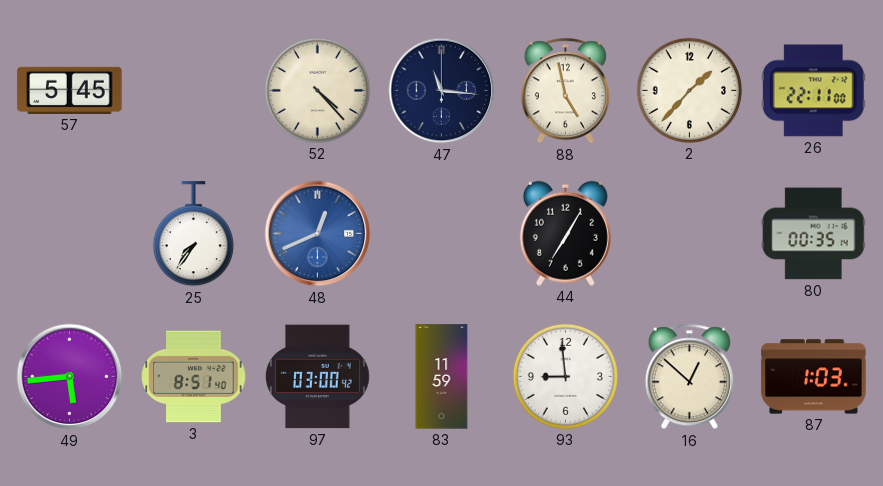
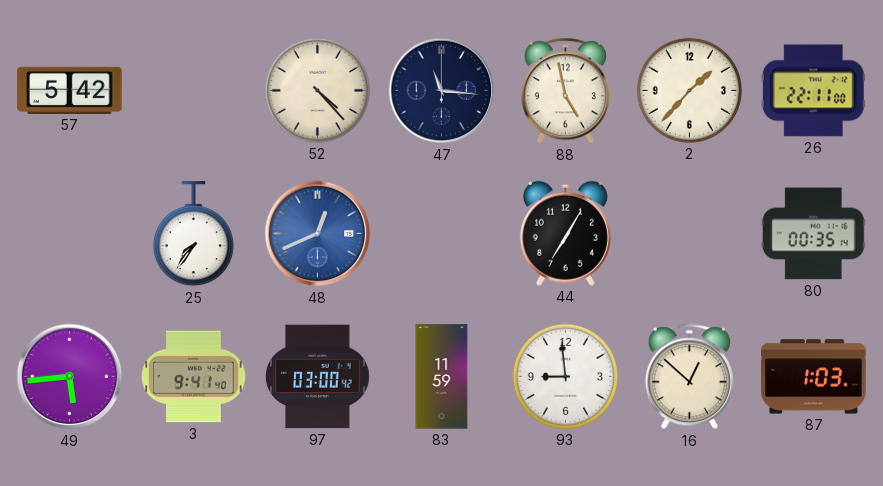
57: 5:45 -> 5:42 (70, 90)
3: 8:51 -> 9:41 (194, 377)
